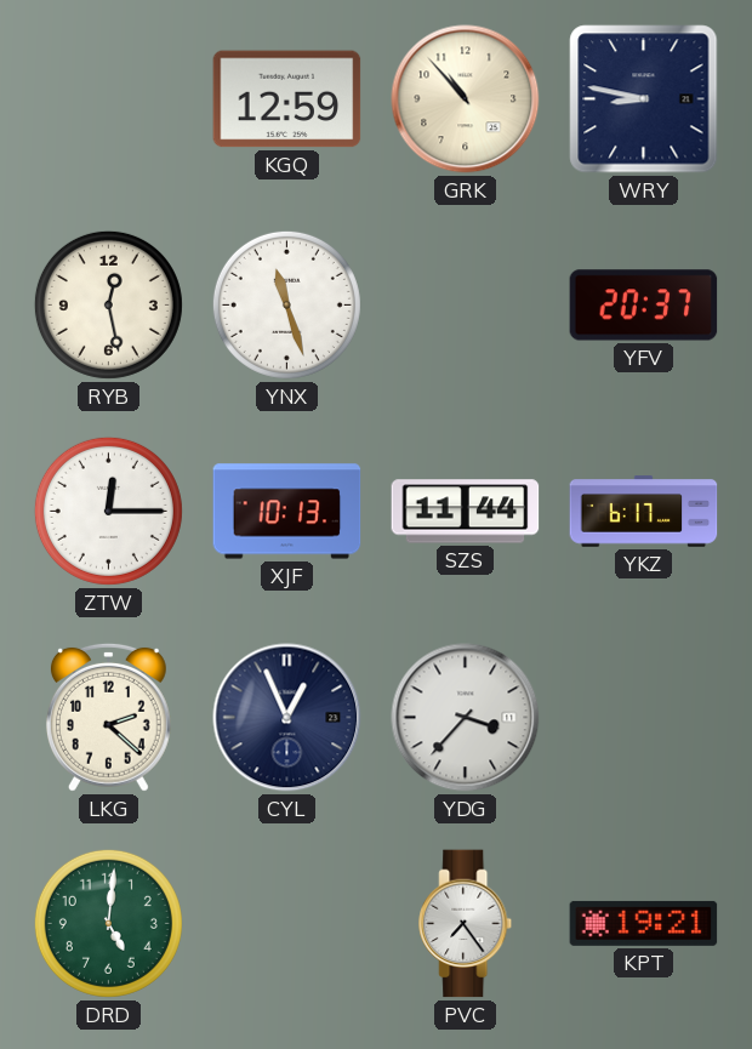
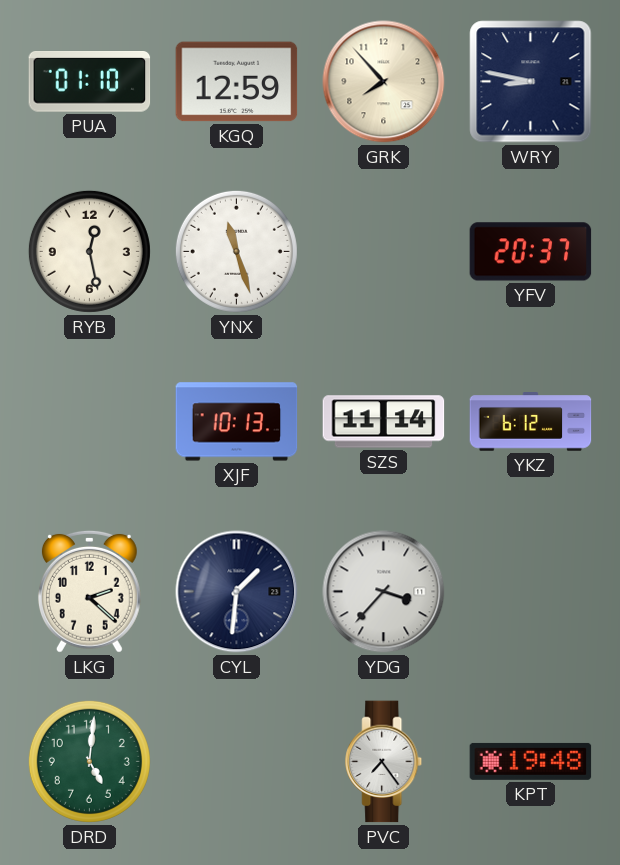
PUA: none -> 01:10 (90, 82)
GRK: 10:53 -> 7:53 (384, 82)
ZTW: 12:15 -> none (108, 511)
SZS: 11:44 -> 11:14 (384, 422)
YKZ: 6:17 -> 6:12 (531, 422)
CYL: 12:56 -> 1:31 (237, 592)
KPT: 19:21 -> 19:48 (531, 761)
